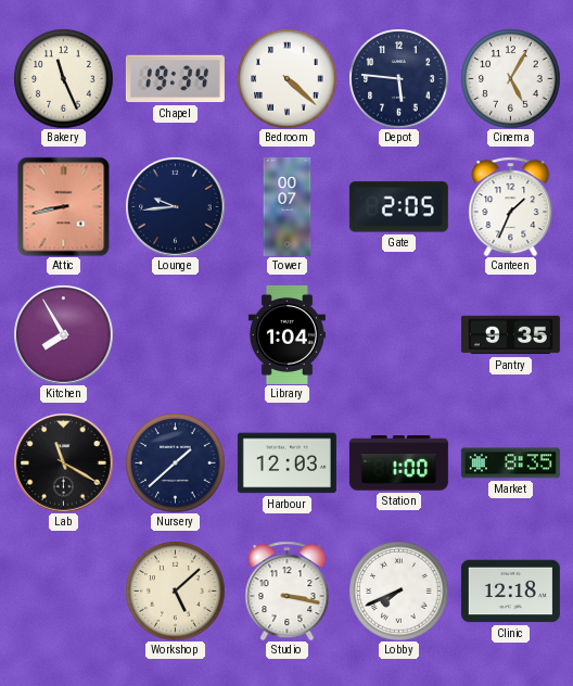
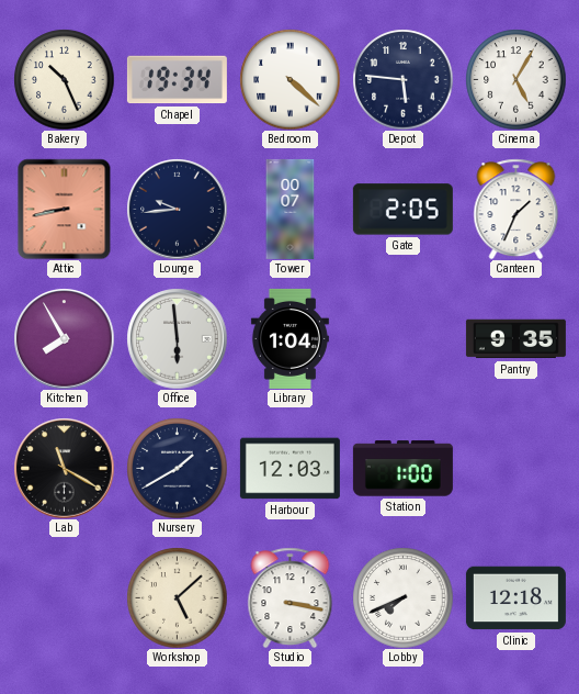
Bakery: 11:26 -> 10:26 (64, 79)
Office: none -> 5:59 (177, 338)
Nursery: 1:38 -> 1:40 (177, 468)
Market: 8:35 -> none (510, 463)
